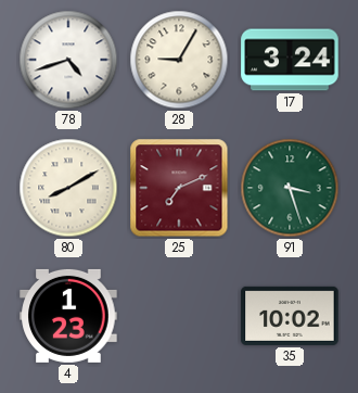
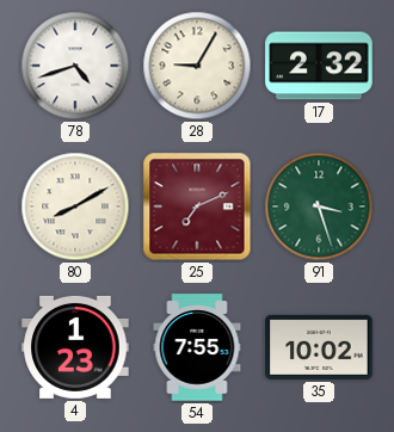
17: 3:24 -> 2:32 (319, 66)
54: none -> 7:55 (197, 347)
